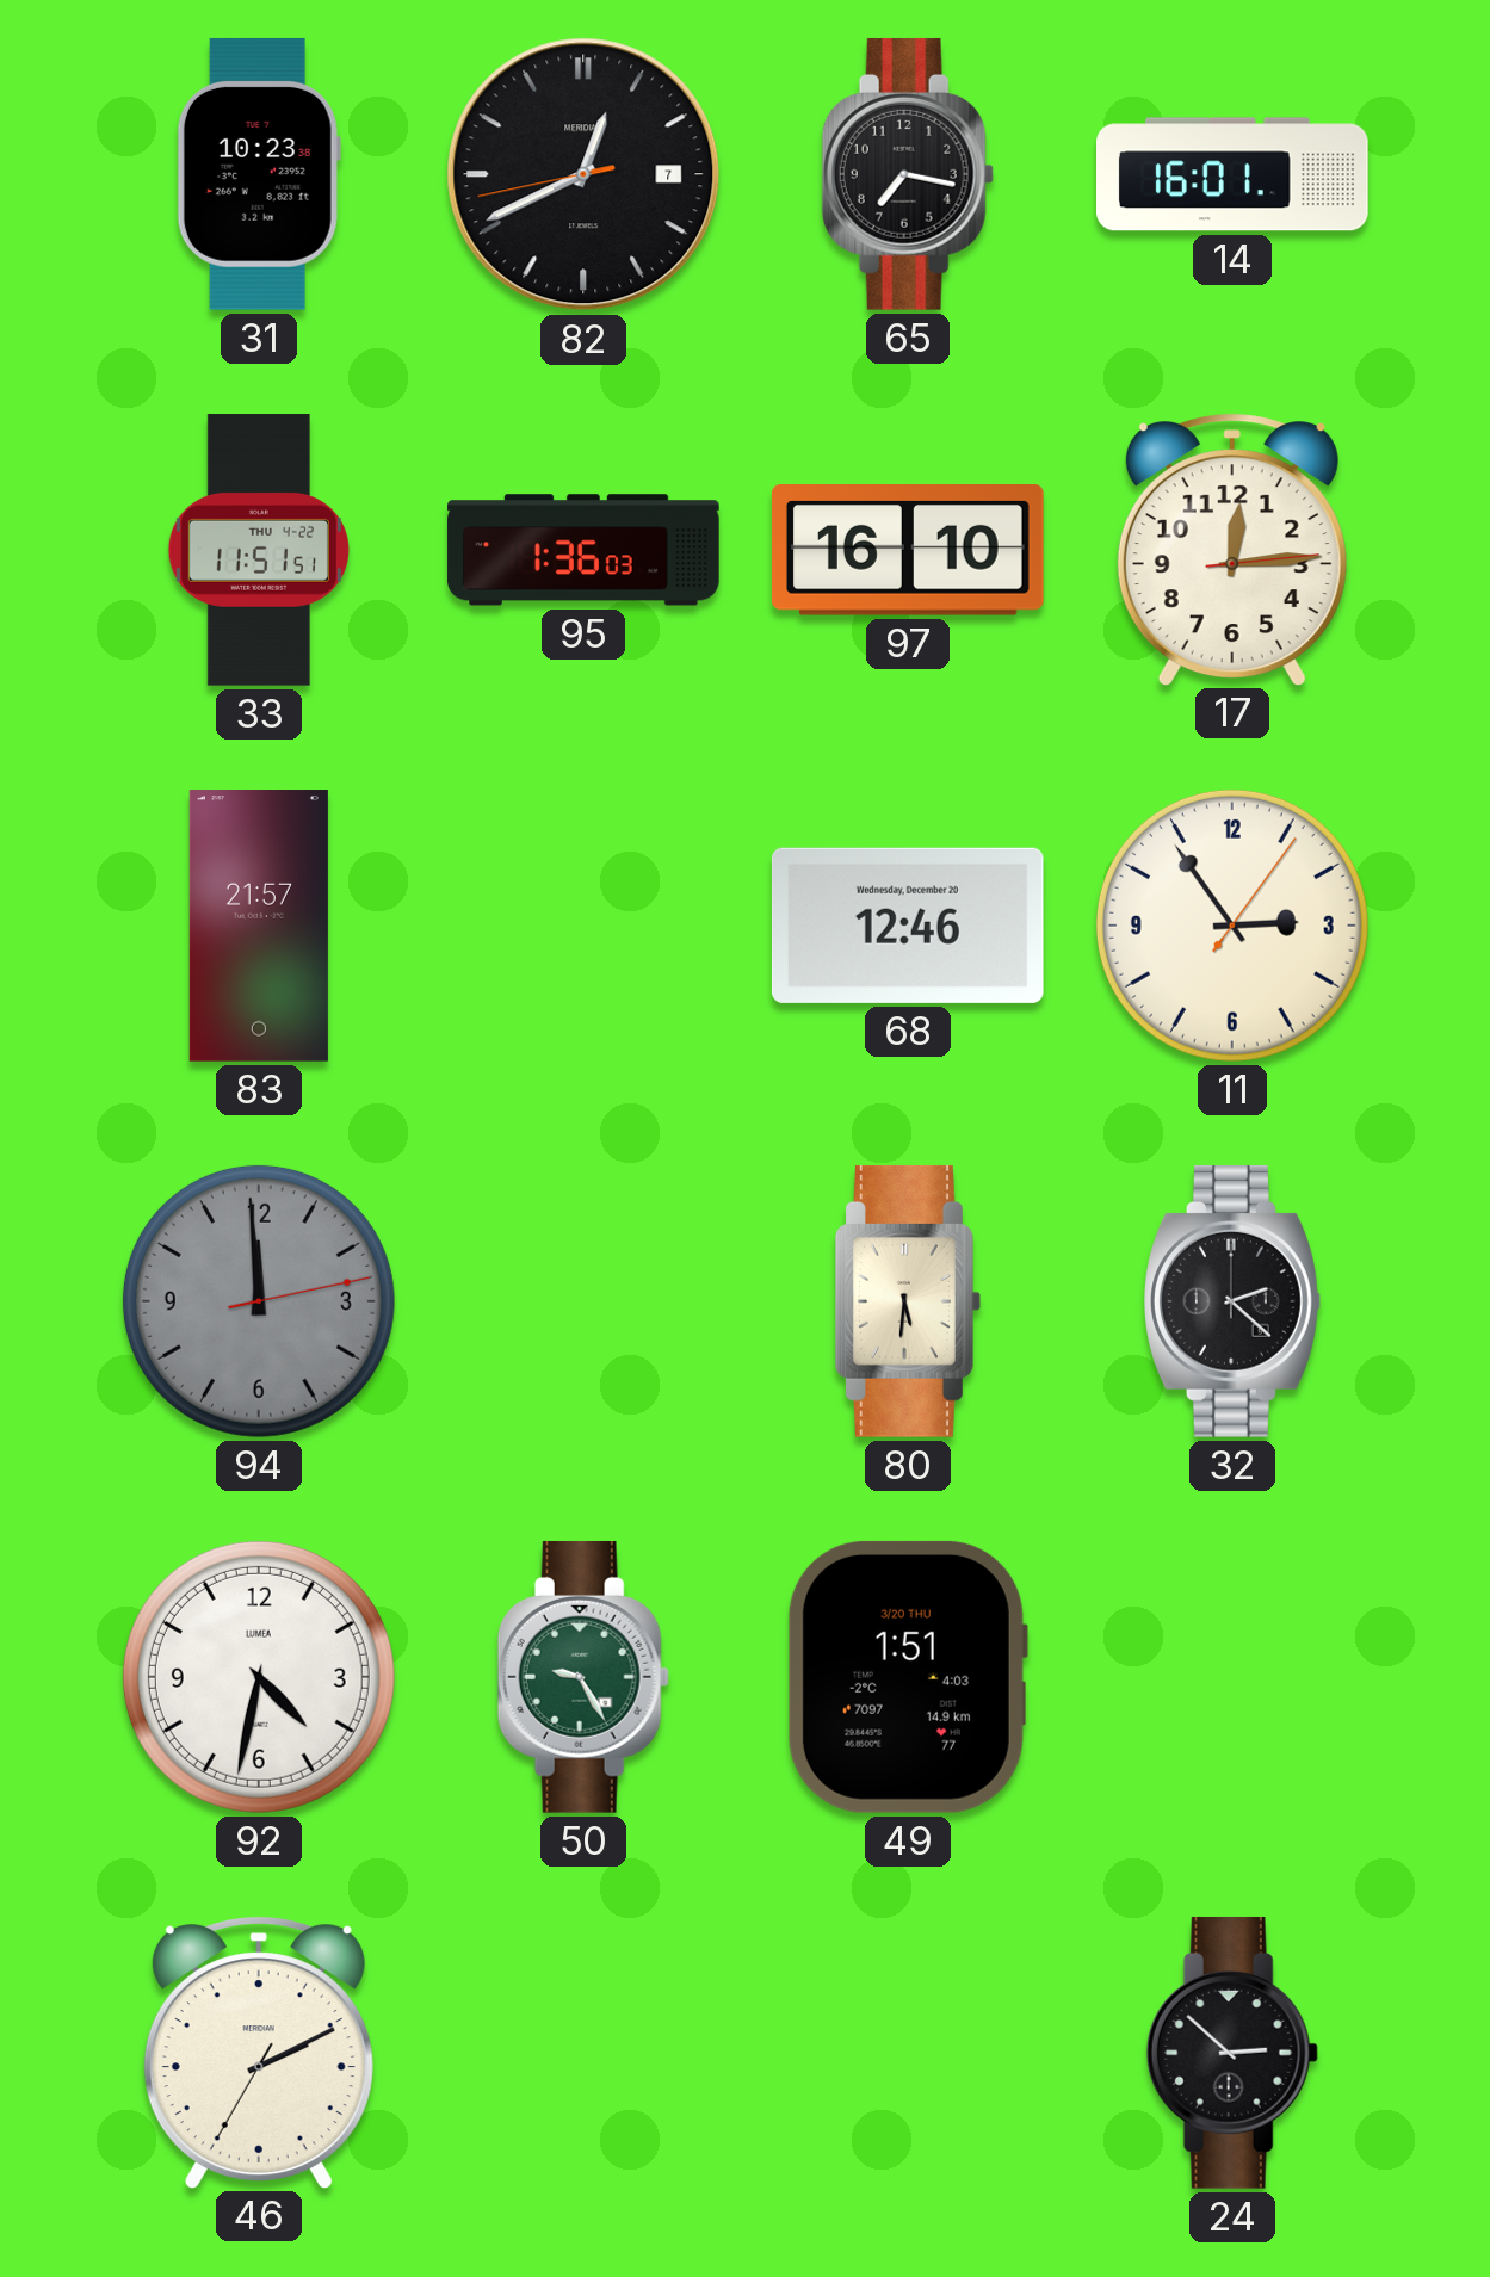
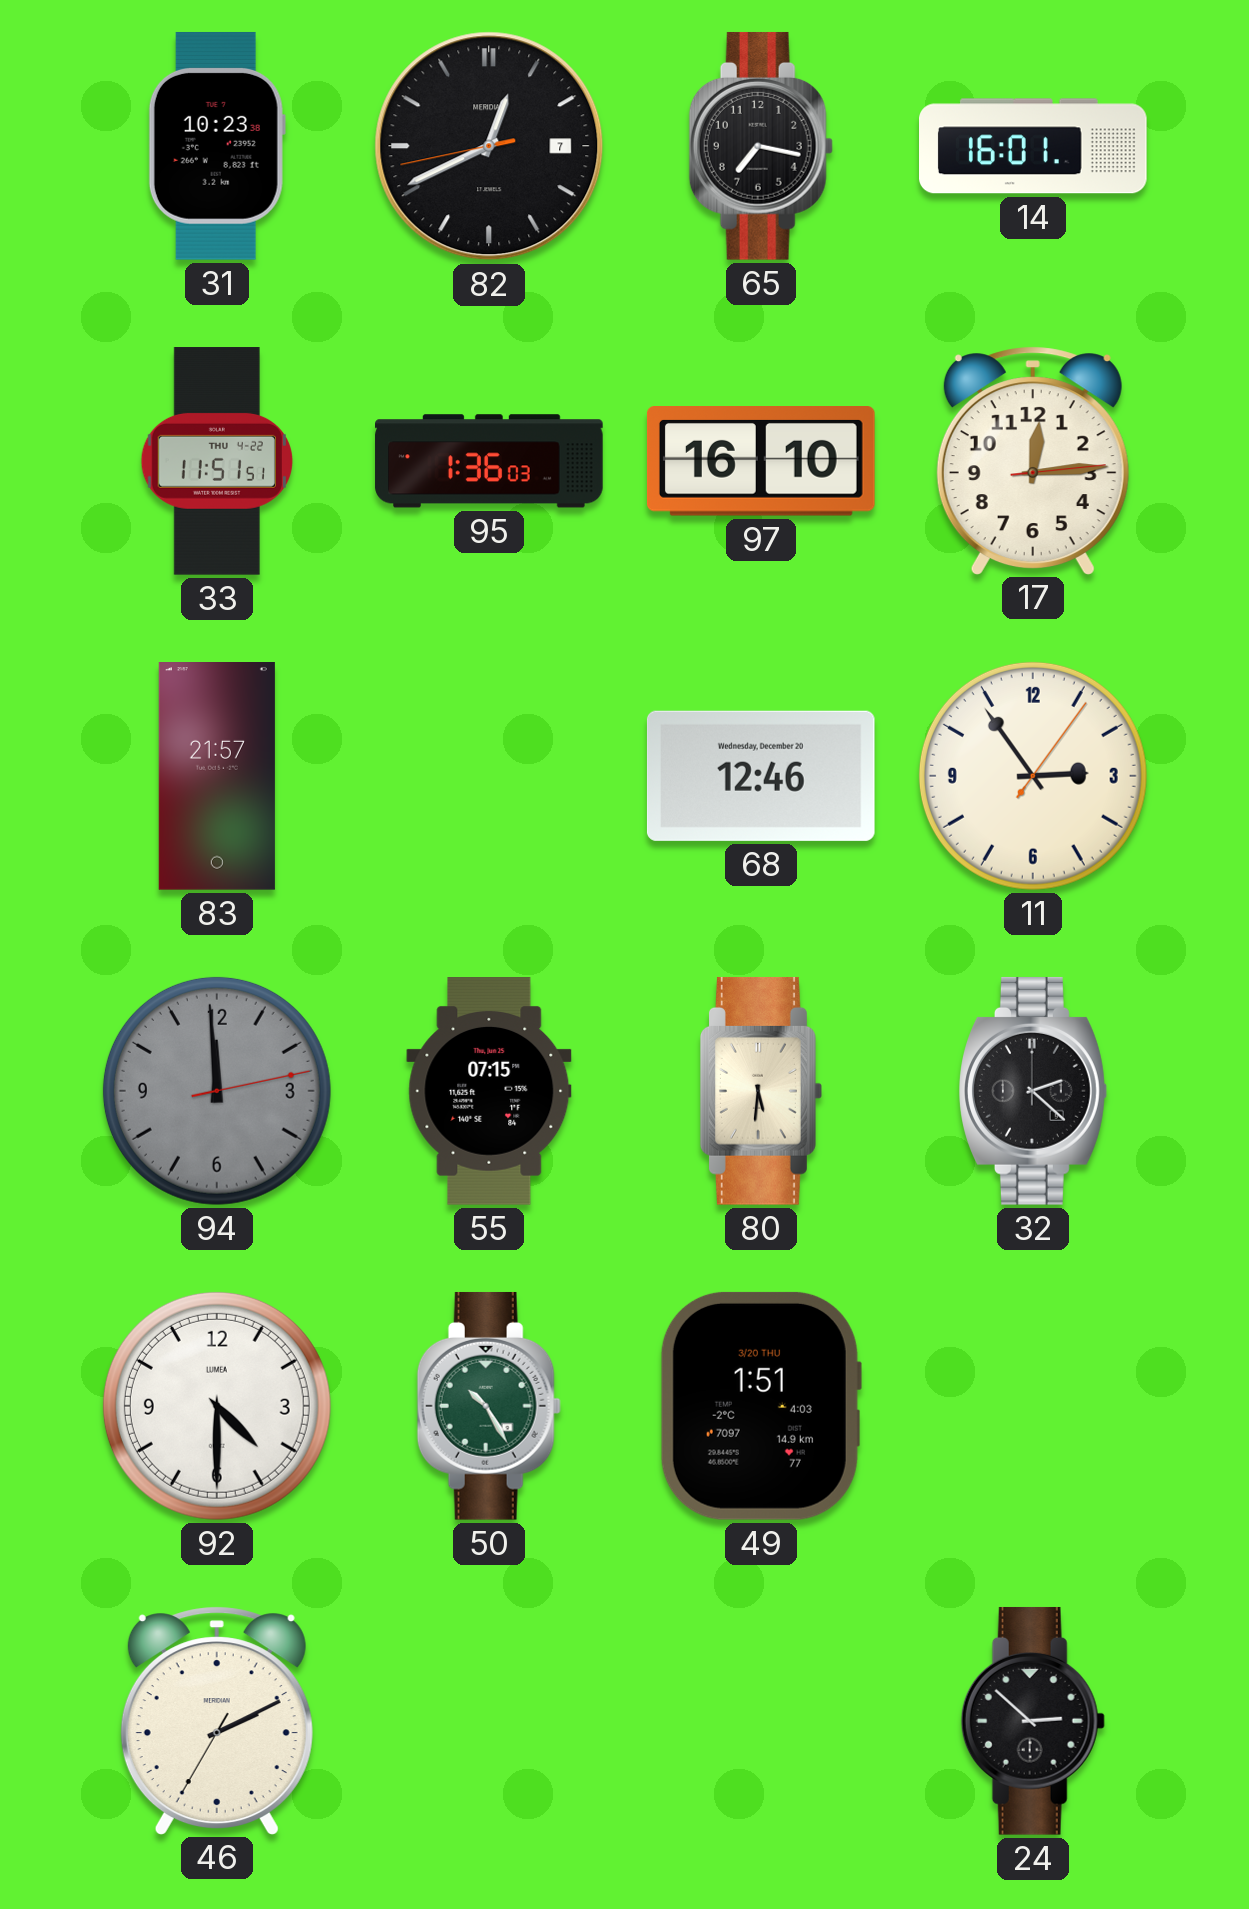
55: none -> 07:15 (489, 1091)
92: 4:32 -> 4:30 (217, 1406)
50: 9:25 -> 10:25 (489, 1406)
